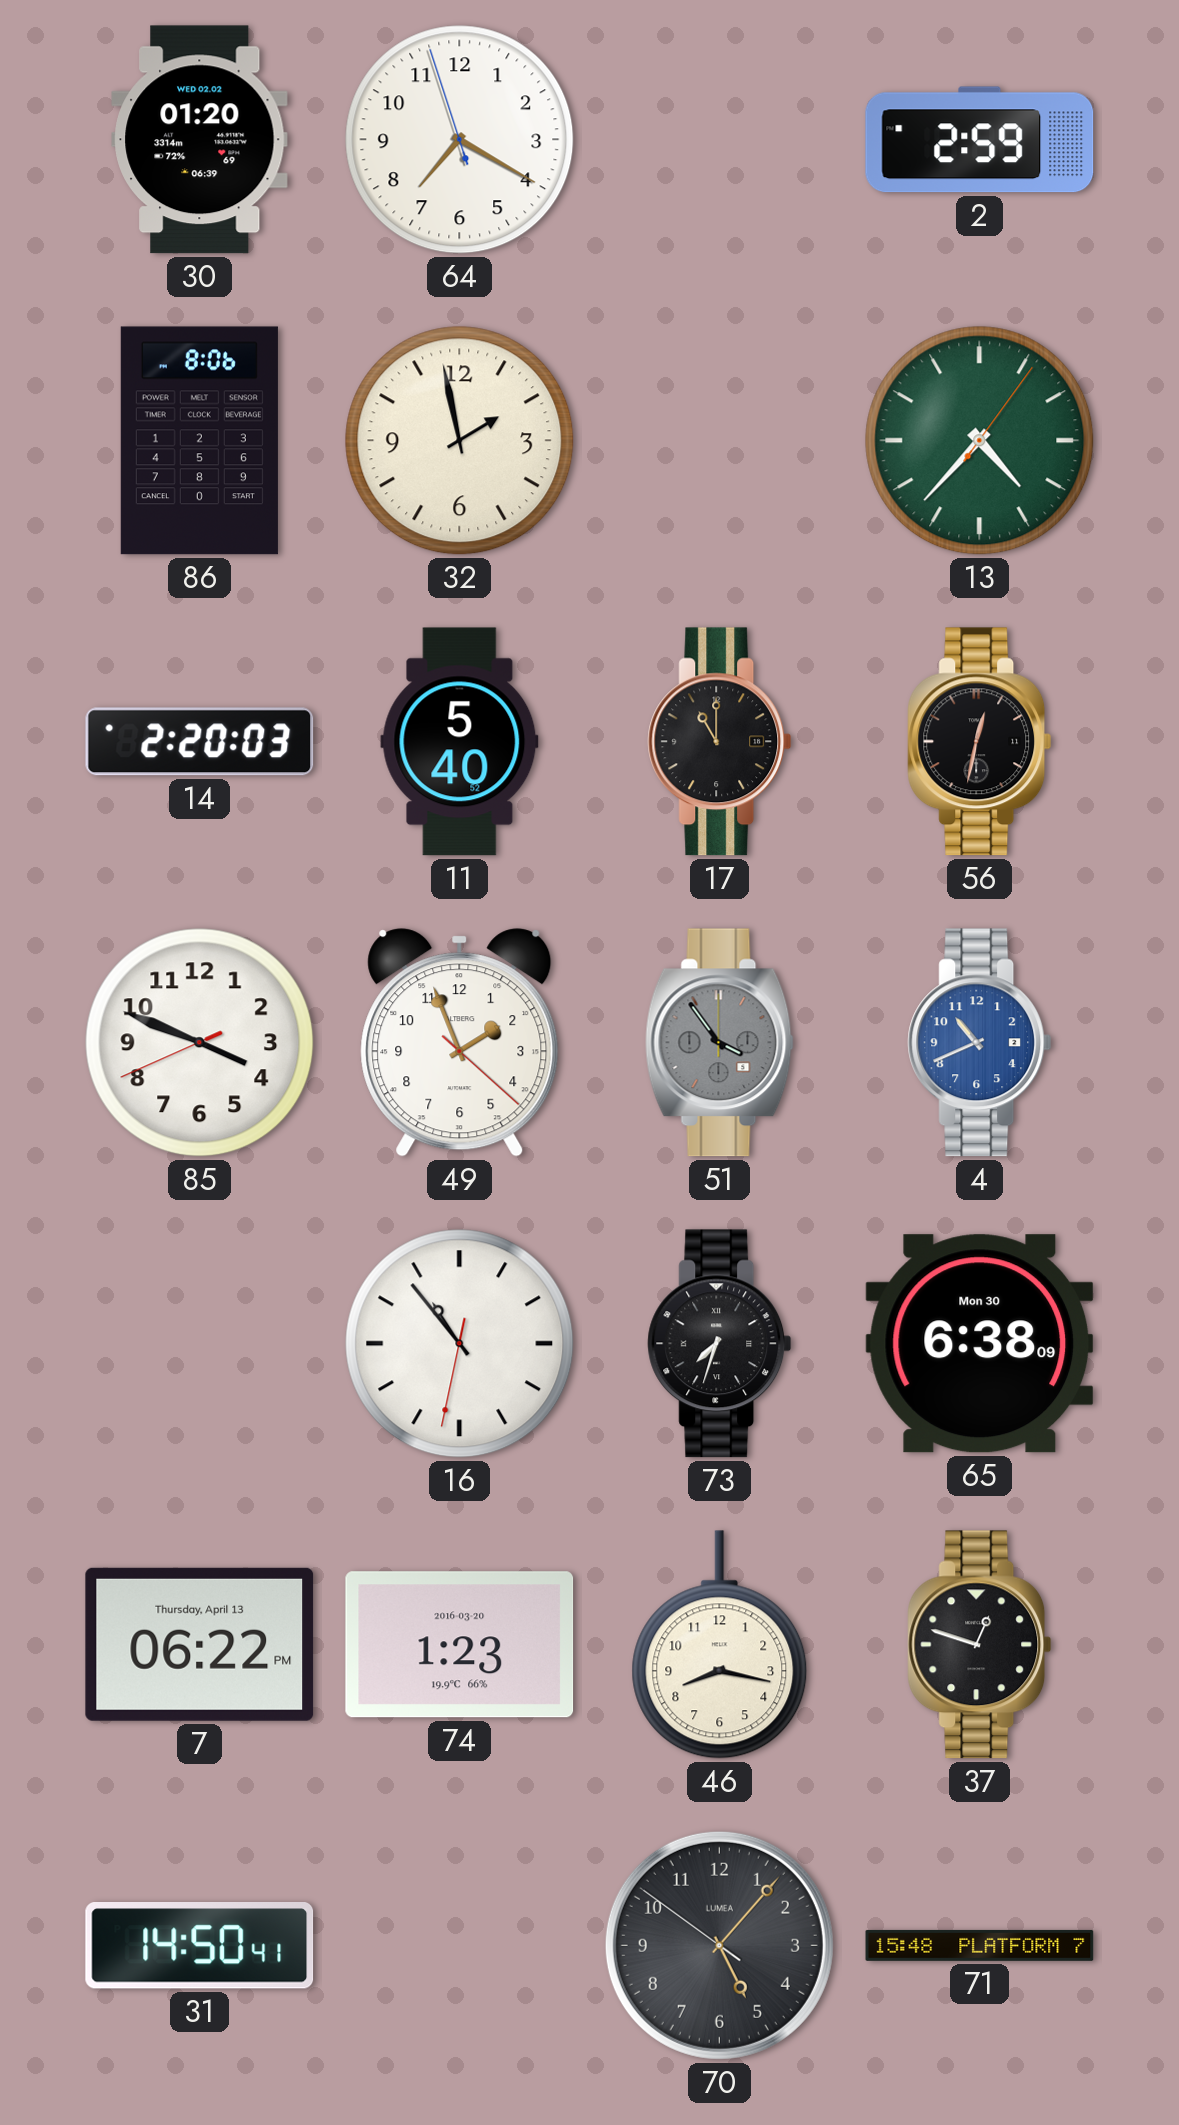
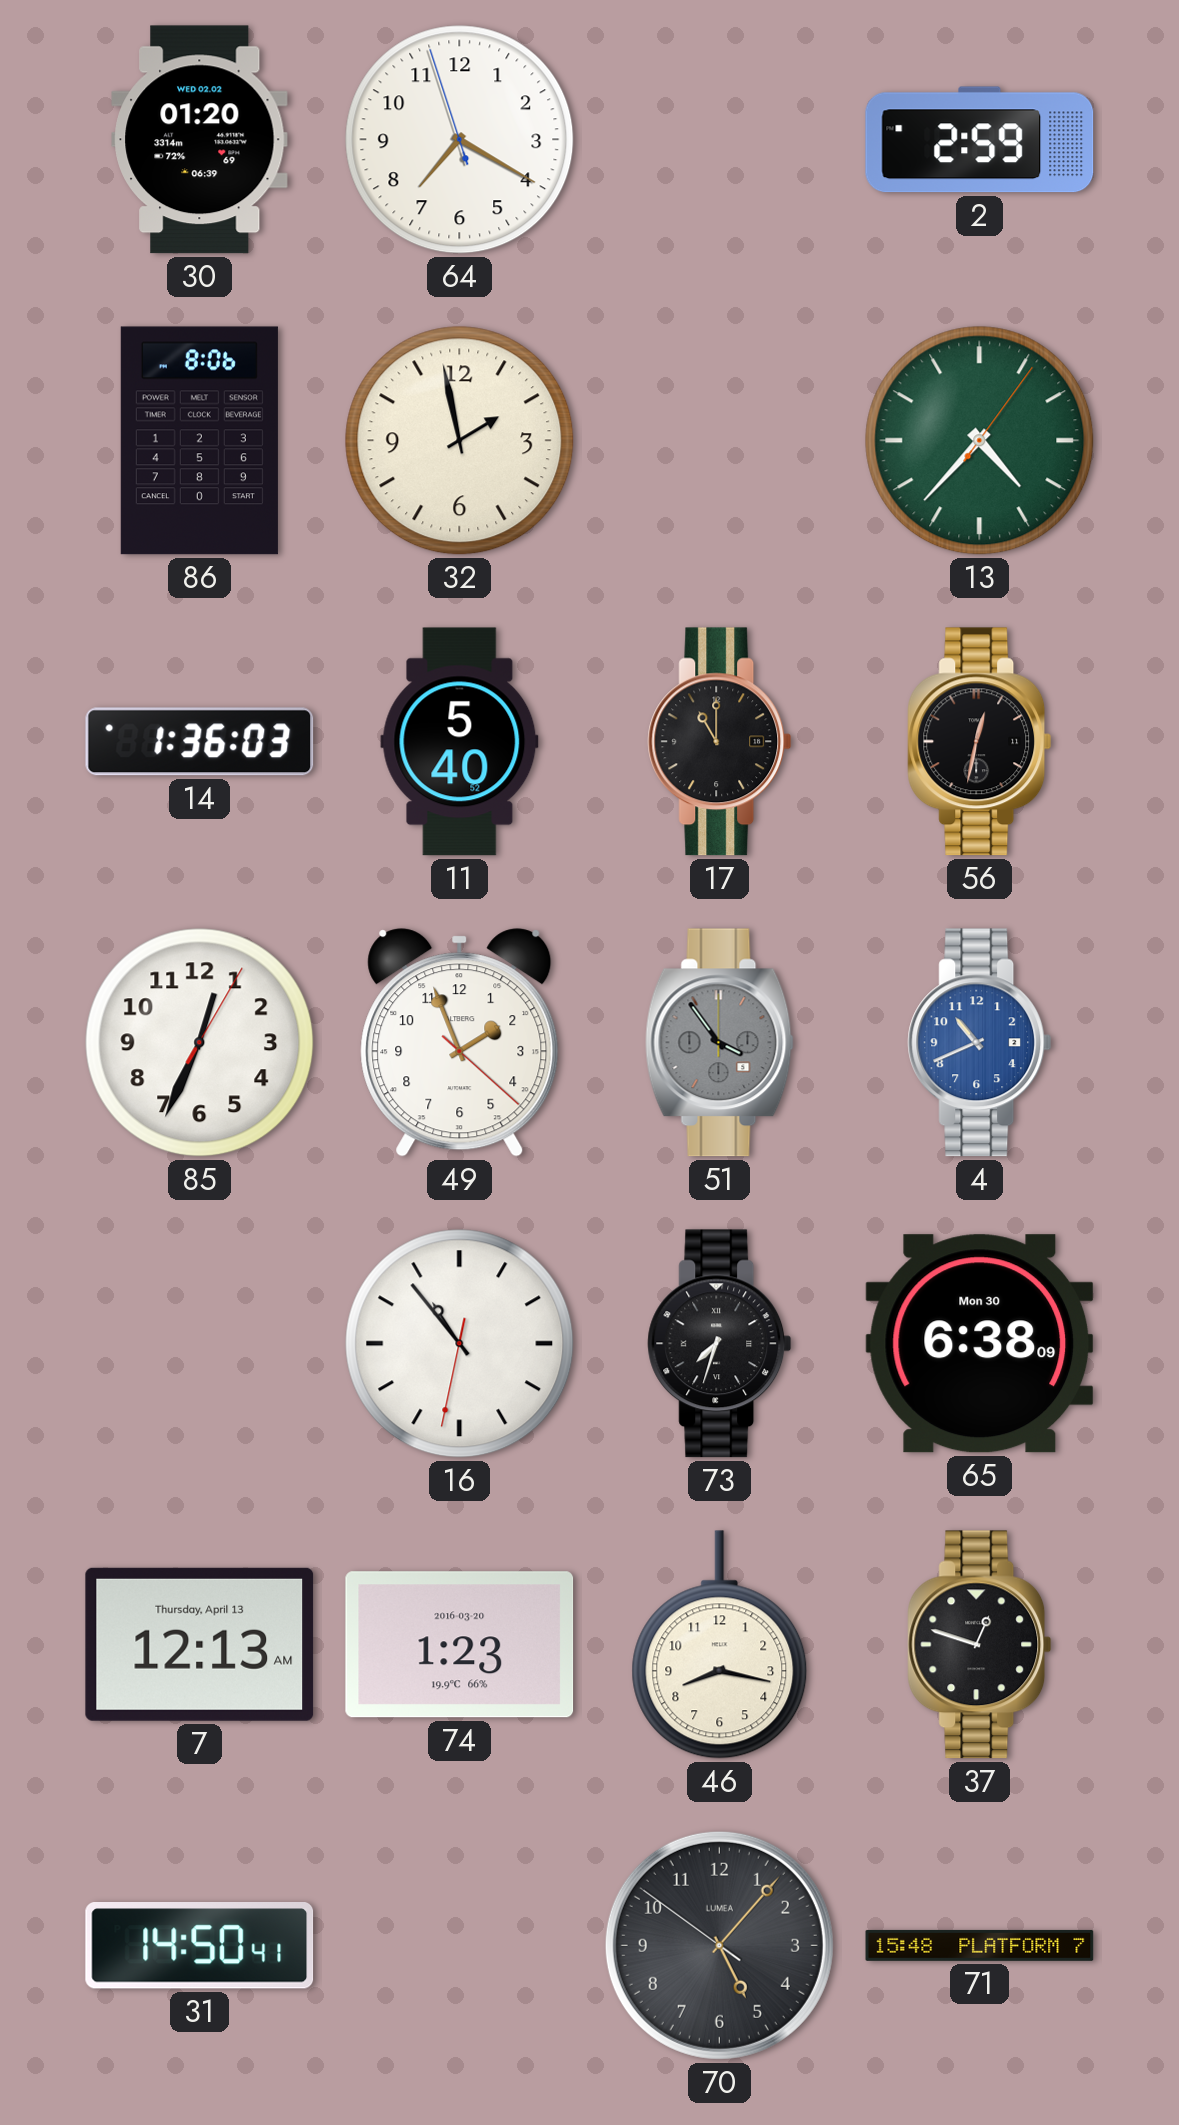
14: 2:20 -> 1:36 (200, 742)
85: 3:48 -> 12:34 (200, 1043)
7: 06:22 -> 12:13 (200, 1644)
